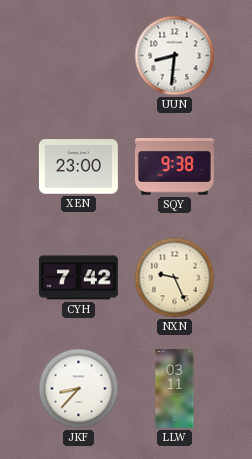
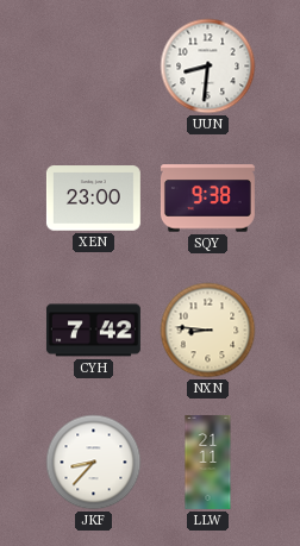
NXN: 9:26 -> 8:46 (208, 331)
LLW: 03:11 -> 21:11 (208, 462)
